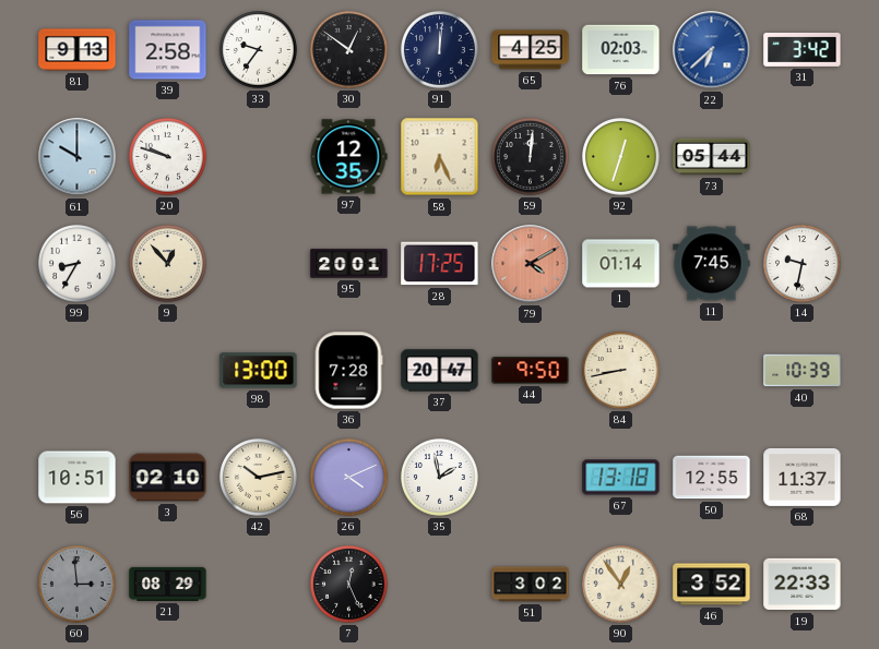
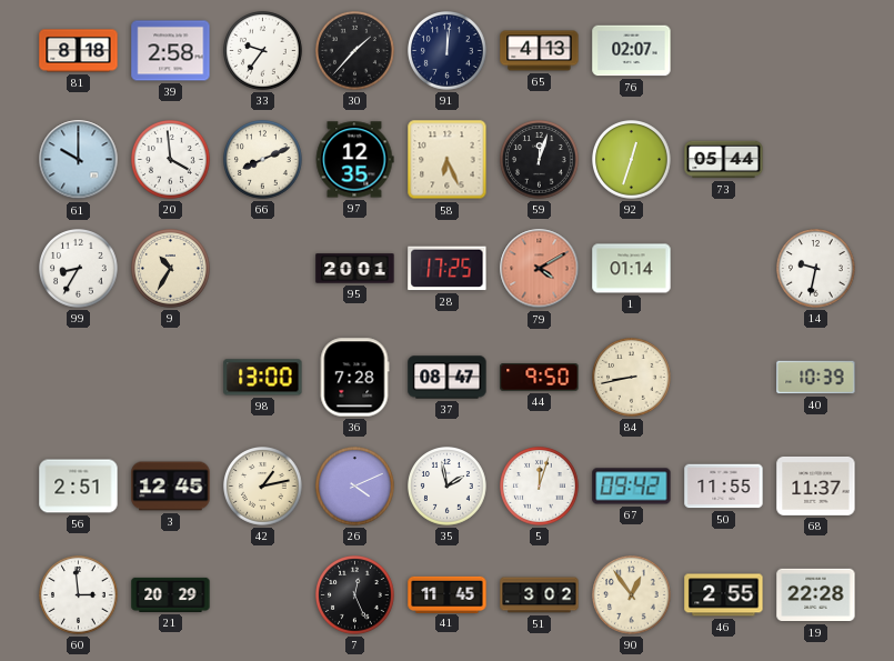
81: 9:13 -> 8:18 (79, 51)
30: 12:51 -> 1:37 (355, 51)
65: 4:25 -> 4:13 (540, 51)
76: 02:03 -> 02:07 (632, 51)
22: 6:38 -> none (712, 50)
31: 3:42 -> none (803, 49)
20: 9:48 -> 3:59 (171, 160)
66: none -> 8:11 (263, 160)
59: 12:01 -> 12:03 (540, 160)
9: 12:53 -> 10:35 (171, 269)
11: 7:45 -> none (712, 264)
37: 20:47 -> 08:47 (448, 378)
56: 10:51 -> 2:51 (79, 487)
3: 02:10 -> 12:45 (171, 487)
42: 10:13 -> 1:13 (263, 487)
5: none -> 12:03 (540, 487)
67: 13:18 -> 09:42 (632, 487)
50: 12:55 -> 11:55 (724, 487)
60 dial: grey -> white (79, 595)
21: 08:29 -> 20:29 (171, 594)
41: none -> 11:45 (448, 594)
46: 3:52 -> 2:55 (724, 595)
19: 22:33 -> 22:28 (816, 595)
